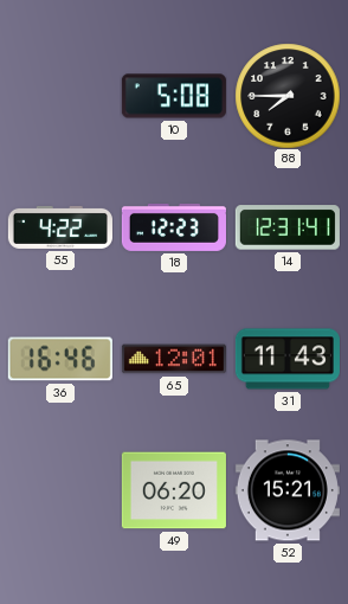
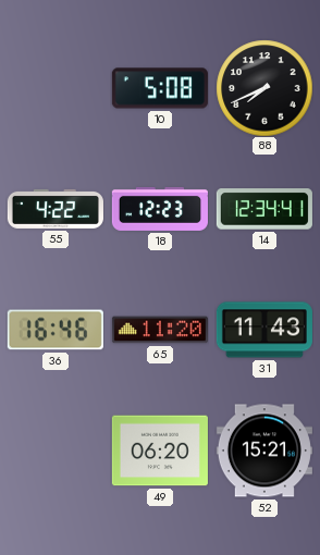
88: 7:45 -> 7:41 (264, 88)
14: 12:31 -> 12:34 (264, 209)
65: 12:01 -> 11:20 (160, 330)
